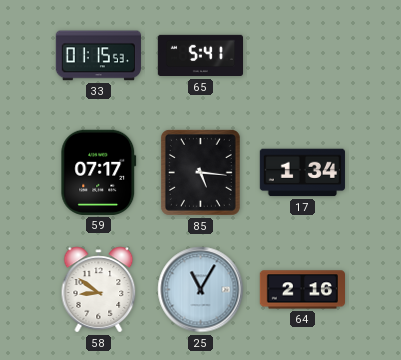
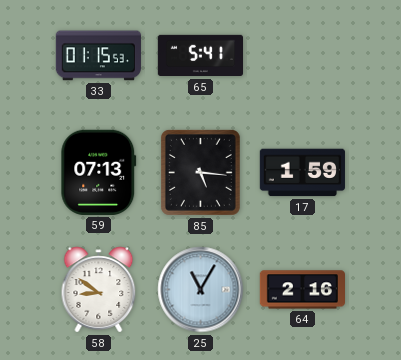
59: 07:17 -> 07:13 (99, 172)
17: 1:34 -> 1:59 (302, 173)
